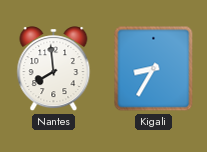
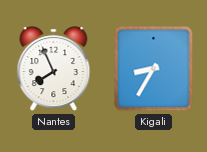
Nantes: 7:59 -> 7:56 (54, 69)
